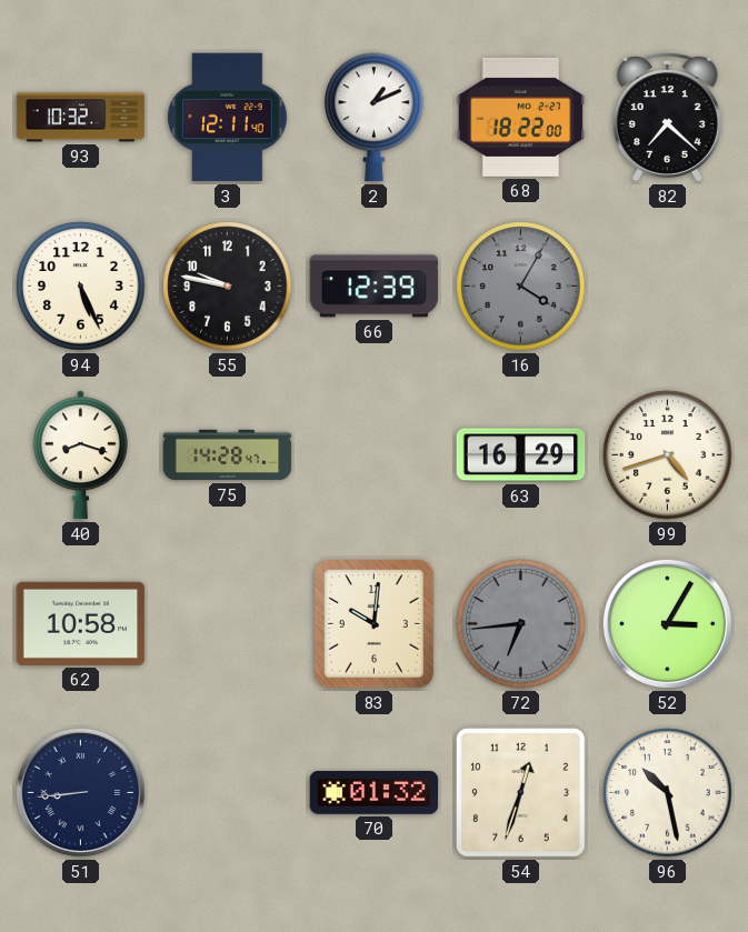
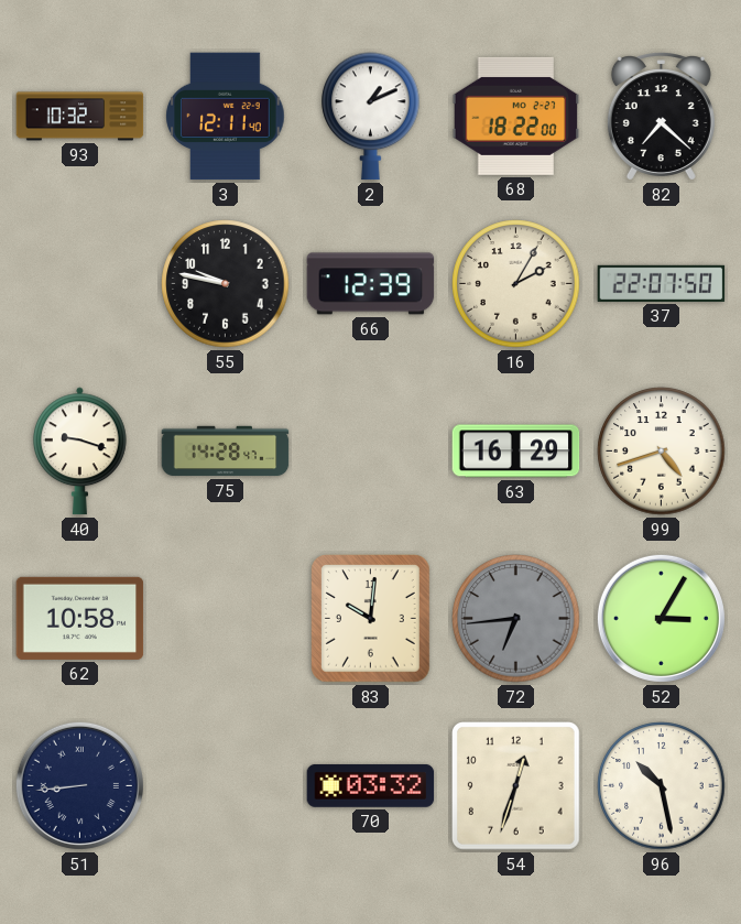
94: 5:26 -> none (81, 287)
16: 4:05 -> 2:05 (516, 284)
16 dial: grey -> cream (516, 284)
37: none -> 22:07 (662, 283)
40: 8:18 -> 9:18 (79, 452)
70: 01:32 -> 03:32 (371, 786)
